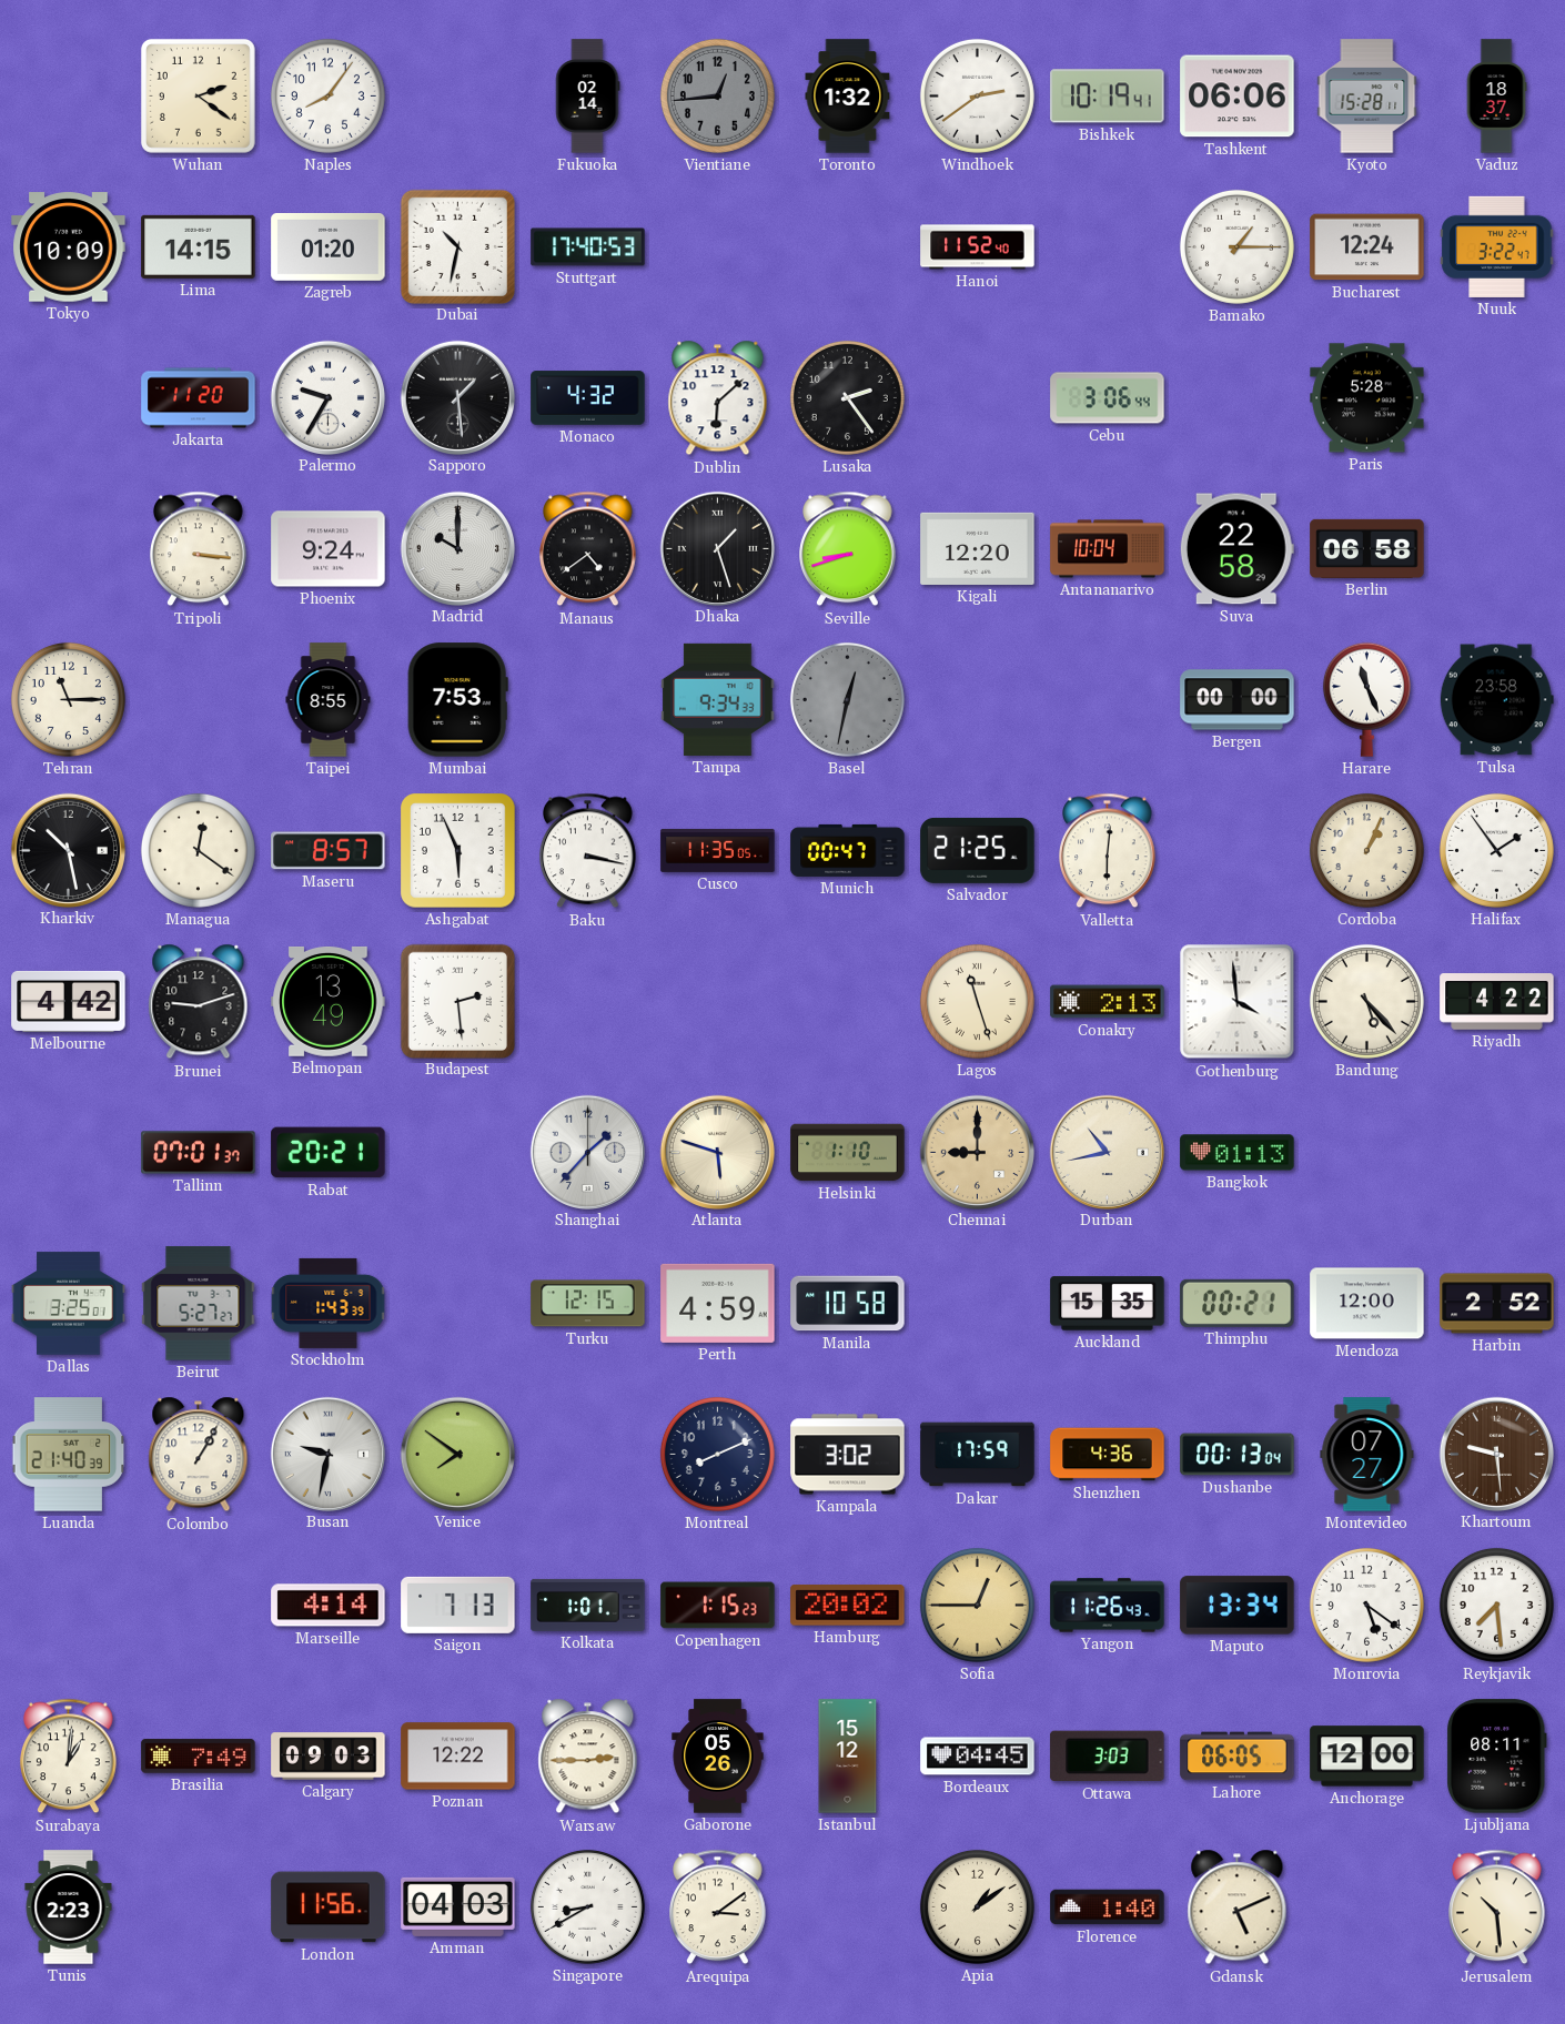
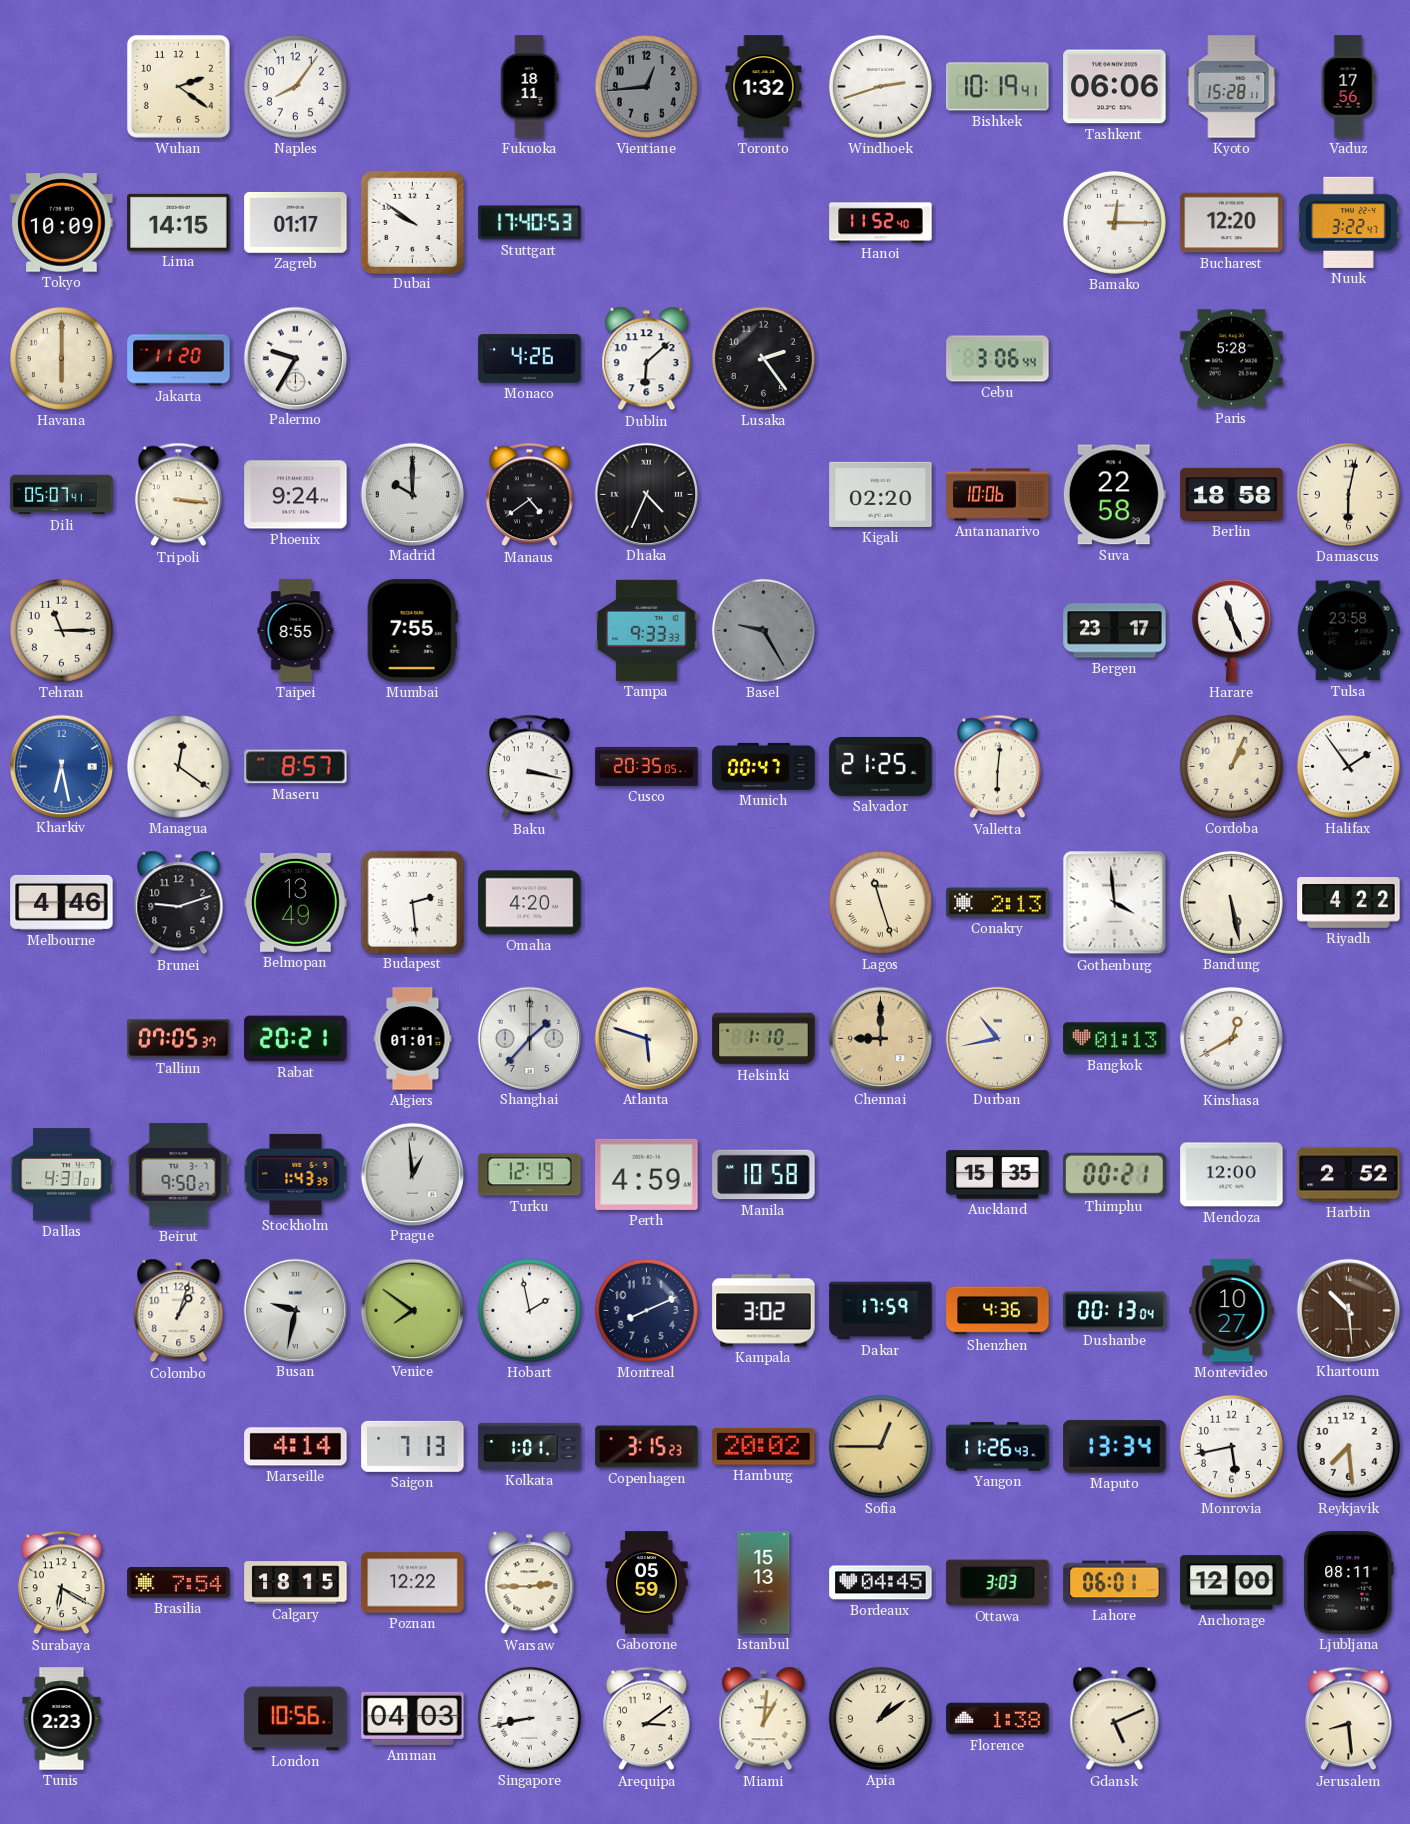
Fukuoka: 02:14 -> 18:11 (529, 87)
Windhoek: 2:39 -> 2:42 (880, 86)
Vaduz: 18:37 -> 17:56 (1348, 87)
Zagreb: 01:20 -> 01:17 (296, 222)
Dubai: 10:32 -> 9:51 (412, 222)
Bamako: 1:15 -> 12:15 (1114, 222)
Bucharest: 12:24 -> 12:20 (1232, 223)
Havana: none -> 6:00 (61, 358)
Sapporo: 1:29 -> none (457, 397)
Monaco: 4:32 -> 4:26 (530, 359)
Dili: none -> 05:07 (62, 495)
Dhaka: 1:27 -> 4:34 (646, 494)
Seville: 8:42 -> none (848, 549)
Kigali: 12:20 -> 02:20 (881, 494)
Antananarivo: 10:04 -> 10:06 (998, 495)
Berlin: 06:58 -> 18:58 (1232, 494)
Damascus: none -> 6:02 (1348, 494)
Mumbai: 7:53 -> 7:55 (412, 631)
Tampa: 9:34 -> 9:33 (647, 630)
Basel: 12:32 -> 9:25 (763, 630)
Bergen: 00:00 -> 23:17 (1115, 631)
Kharkiv: 10:28 -> 6:28 (61, 766)
Kharkiv dial: black -> blue (61, 766)
Ashgabat: 5:56 -> none (458, 851)
Cusco: 11:35 -> 20:35 (647, 766)
Melbourne: 4:42 -> 4:46 (62, 902)
Omaha: none -> 4:20 (530, 903)
Bandung: 5:23 -> 5:28 (1231, 902)
Tallinn: 07:01 -> 07:05 (179, 1039)
Algiers: none -> 01:01 (413, 1039)
Kinshasa: none -> 12:40 (1231, 1038)
Dallas: 3:25 -> 4:31 (62, 1175)
Beirut: 5:27 -> 9:50 (179, 1175)
Prague: none -> 12:59 (412, 1174)
Turku: 12:15 -> 12:19 (530, 1175)
Luanda: 21:40 -> none (69, 1455)
Colombo: 1:05 -> 1:03 (179, 1311)
Hobart: none -> 1:58 (529, 1310)
Montevideo: 07:27 -> 10:27 (1232, 1311)
Khartoum: 9:29 -> 10:29 (1348, 1310)
Copenhagen: 1:15 -> 3:15 (647, 1447)
Monrovia: 5:21 -> 5:43 (1231, 1446)
Surabaya: 1:01 -> 6:20 (62, 1583)
Brasilia: 7:49 -> 7:54 (179, 1583)
Calgary: 09:03 -> 18:15 (296, 1583)
Gaborone: 05:26 -> 05:59 (647, 1583)
Istanbul: 15:12 -> 15:13 (764, 1583)
Lahore: 06:05 -> 06:01 (1115, 1583)
London: 11:56 -> 10:56 (296, 1719)
Singapore: 8:40 -> 8:43 (529, 1718)
Miami: none -> 1:01 (764, 1719)
Florence: 1:40 -> 1:38 (998, 1719)
Jerusalem: 10:29 -> 8:29 (1349, 1719)
